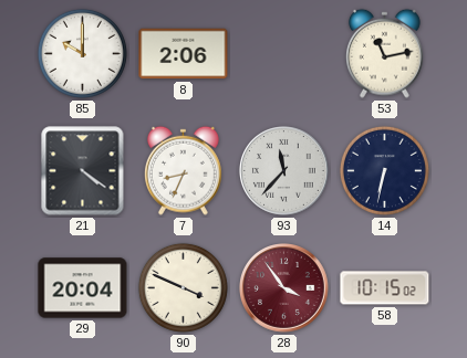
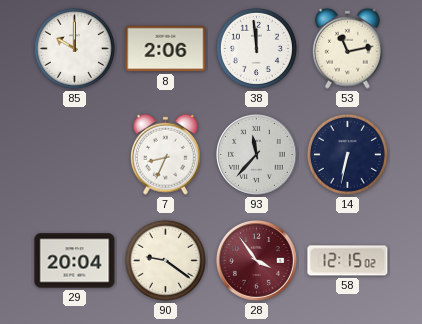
38: none -> 11:59 (256, 48)
21: 4:21 -> none (83, 171)
90: 3:49 -> 9:21 (165, 260)
58: 10:15 -> 12:15 (348, 261)
